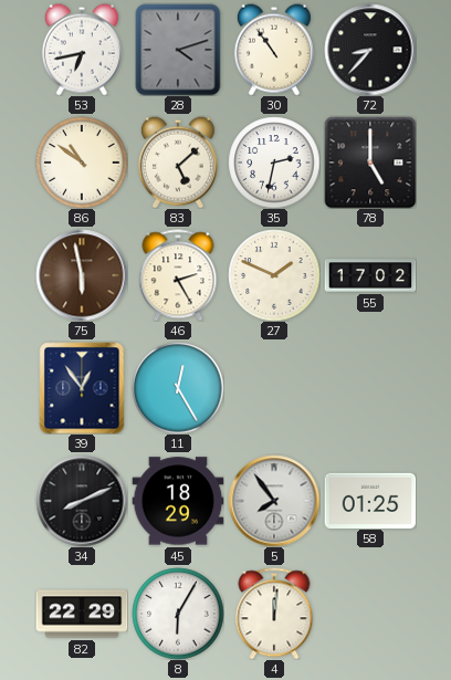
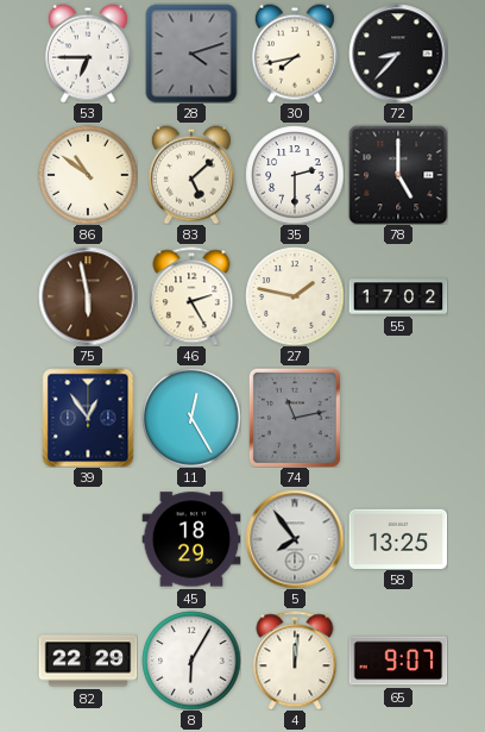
53: 6:43 -> 6:45 (88, 54)
30: 10:54 -> 7:43 (295, 54)
35: 2:32 -> 2:30 (295, 175)
27: 1:49 -> 1:47 (295, 296)
74: none -> 11:13 (295, 418)
34: 8:11 -> none (82, 501)
58: 01:25 -> 13:25 (398, 538)
65: none -> 9:07 (398, 661)
